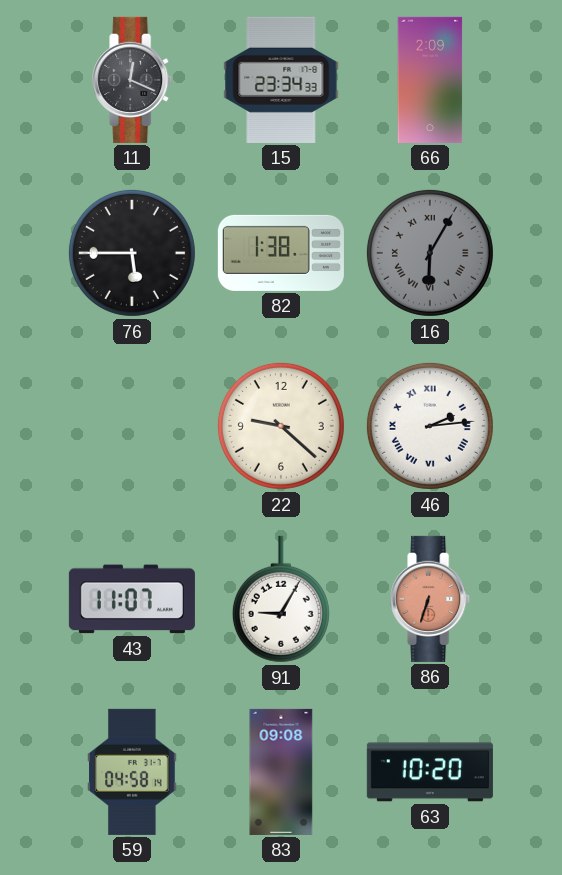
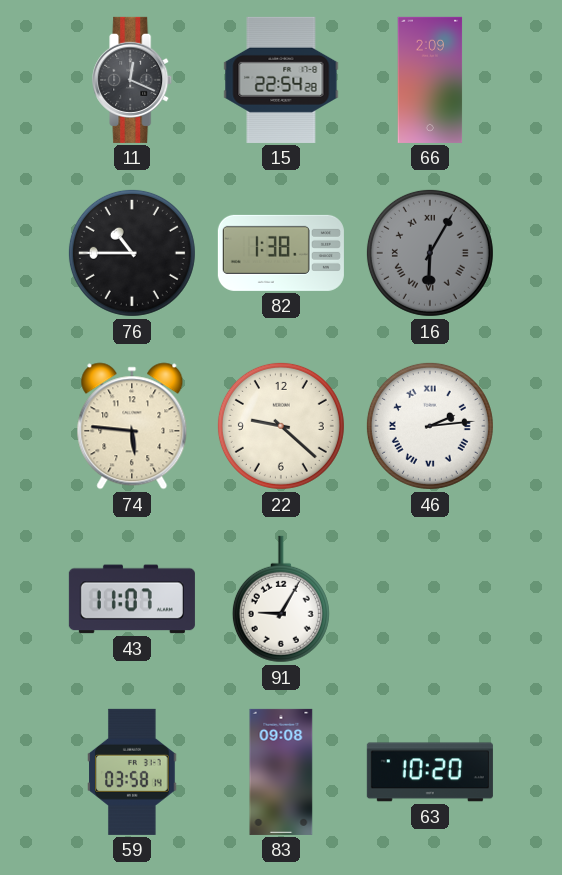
15: 23:34 -> 22:54 (281, 80)
76: 5:45 -> 10:45 (132, 253)
74: none -> 5:46 (132, 426)
86: 6:33 -> none (431, 599)
59: 04:58 -> 03:58 (132, 772)
